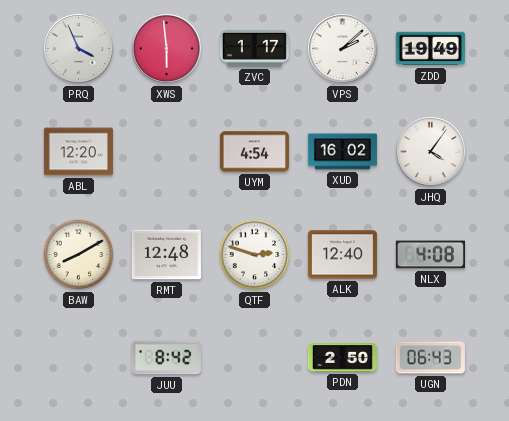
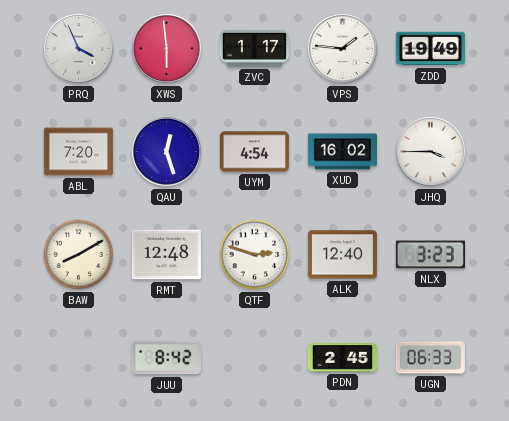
VPS: 2:08 -> 1:46 (342, 48)
ABL: 12:20 -> 7:20 (78, 152)
QAU: none -> 12:27 (166, 151)
JHQ: 4:06 -> 3:45 (430, 151)
NLX: 4:08 -> 3:23 (430, 255)
PDN: 2:50 -> 2:45 (342, 358)
UGN: 06:43 -> 06:33 (430, 358)
